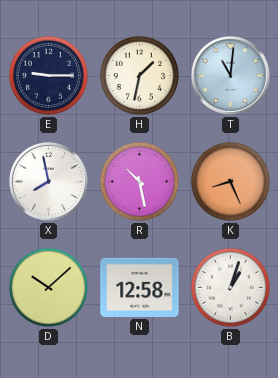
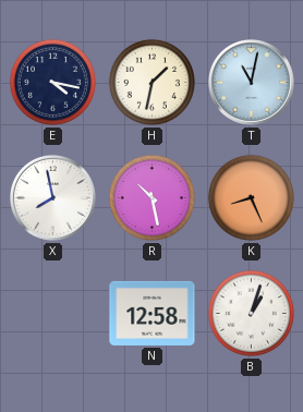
E: 9:15 -> 4:17 (52, 82)
T: 11:01 -> 11:02 (252, 83)
D: 10:08 -> none (48, 287)
